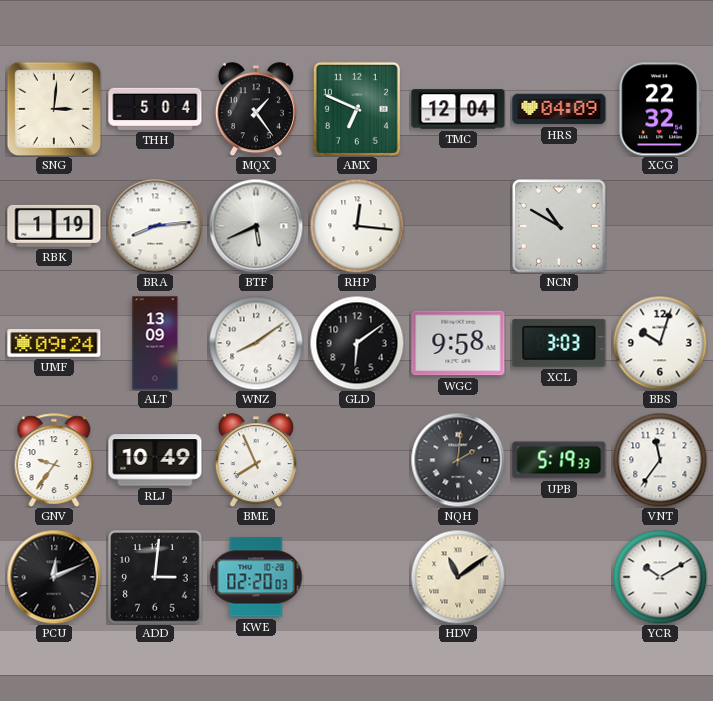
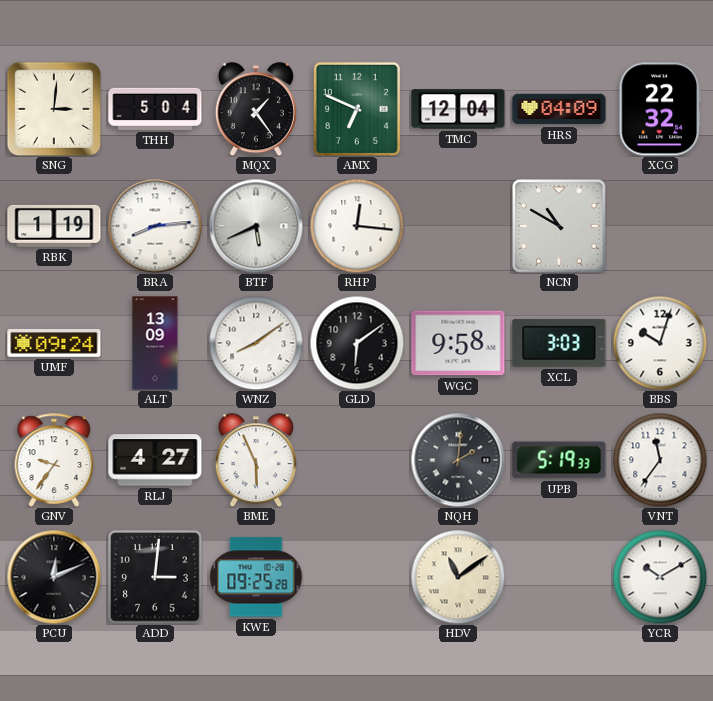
RLJ: 10:49 -> 4:27 (155, 460)
BME: 7:56 -> 5:56 (256, 460)
KWE: 02:20 -> 09:25 (256, 577)
